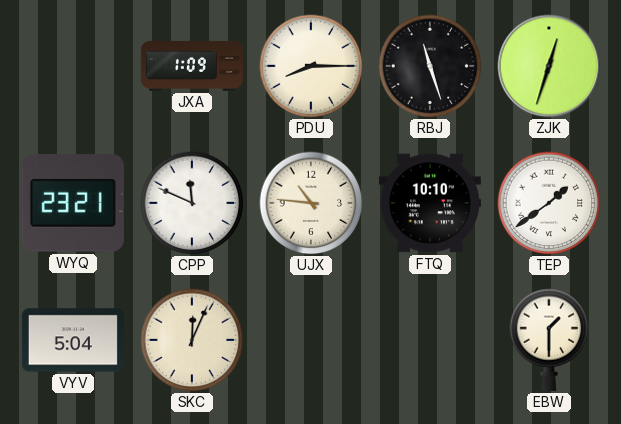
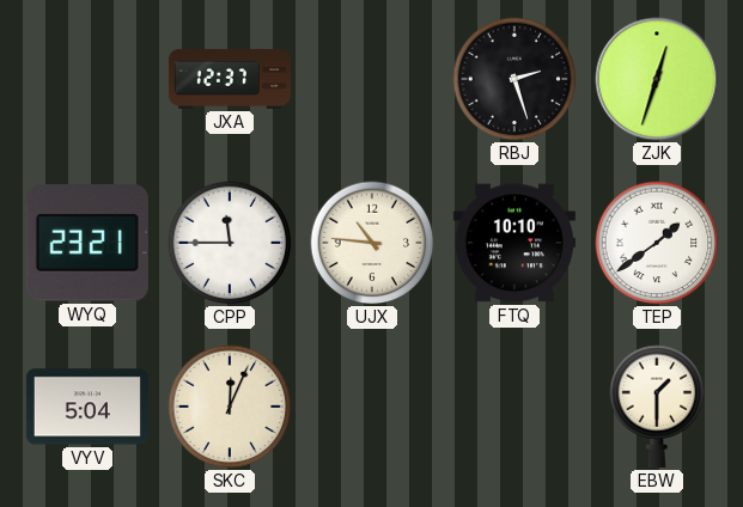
JXA: 1:09 -> 12:37 (230, 79)
PDU: 8:15 -> none (311, 66)
RBJ: 11:27 -> 2:27 (514, 79)
CPP: 11:49 -> 11:45 (230, 243)
